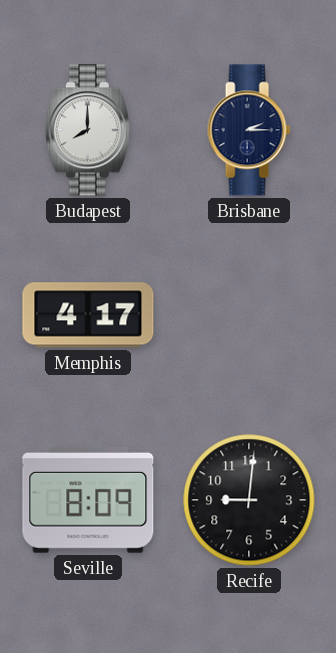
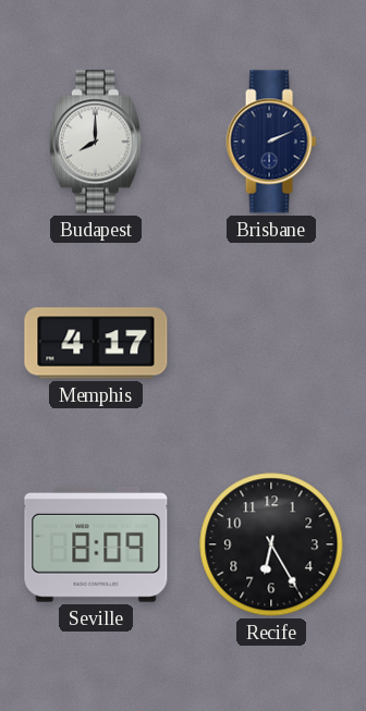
Brisbane: 2:15 -> 2:11 (271, 142)
Recife: 9:01 -> 6:25 (271, 544)
